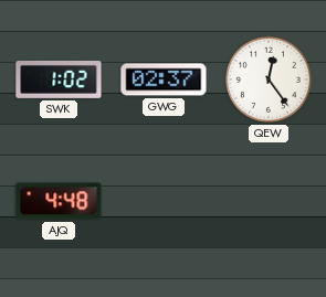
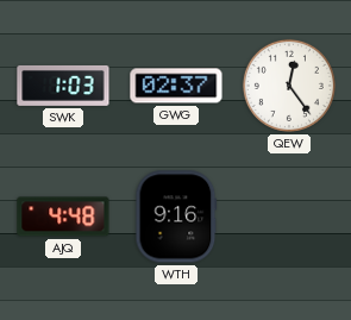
SWK: 1:02 -> 1:03 (63, 86)
WTH: none -> 9:16 (176, 217)
